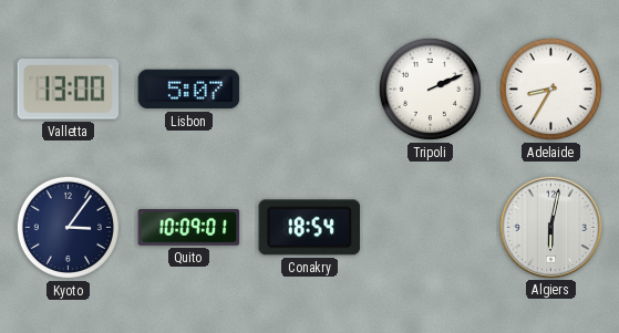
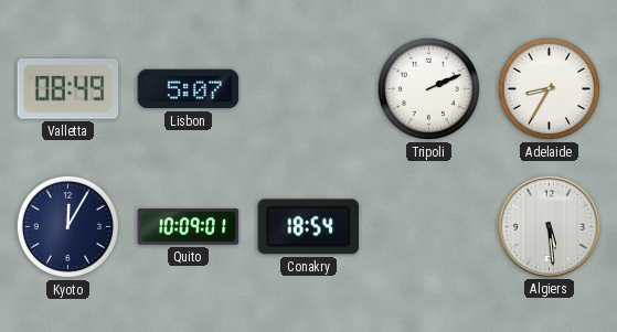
Valletta: 13:00 -> 08:49 (68, 89)
Kyoto: 3:06 -> 12:05 (67, 226)
Algiers: 6:02 -> 5:29 (549, 226)
